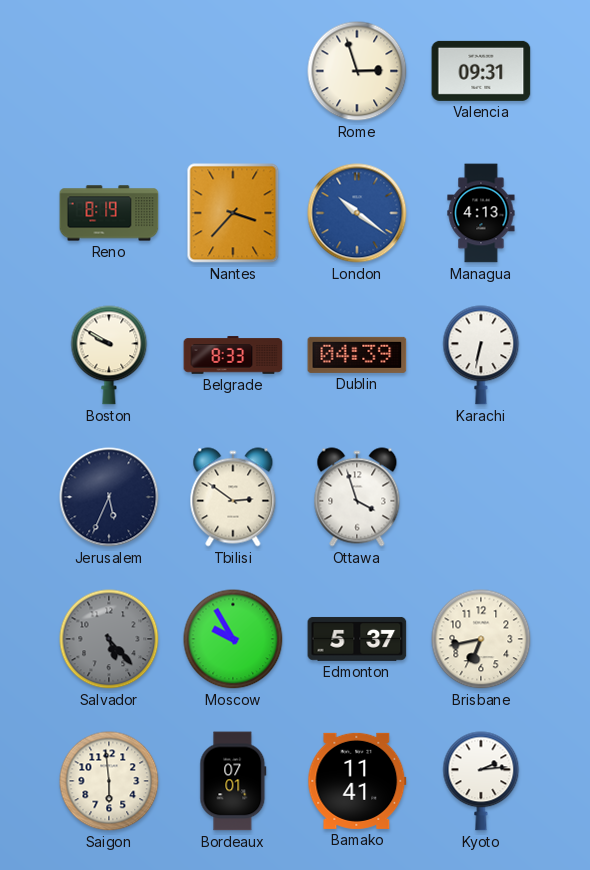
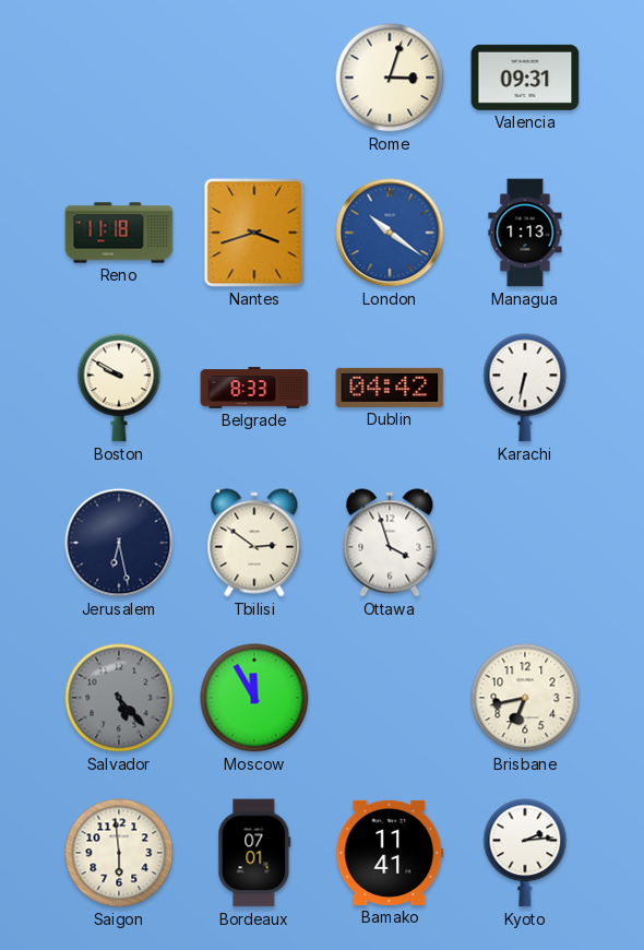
Rome: 2:57 -> 3:03 (390, 78)
Reno: 8:19 -> 11:18 (119, 233)
Nantes: 3:37 -> 3:42 (254, 233)
Managua: 4:13 -> 1:13 (525, 233)
Dublin: 04:39 -> 04:42 (390, 388)
Jerusalem: 5:34 -> 6:28 (119, 543)
Moscow: 9:55 -> 11:55 (254, 698)
Edmonton: 5:37 -> none (357, 639)
